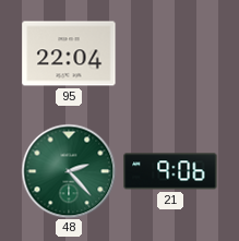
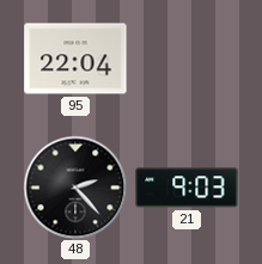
48 dial: green -> black (75, 188)
21: 9:06 -> 9:03 (187, 188)
